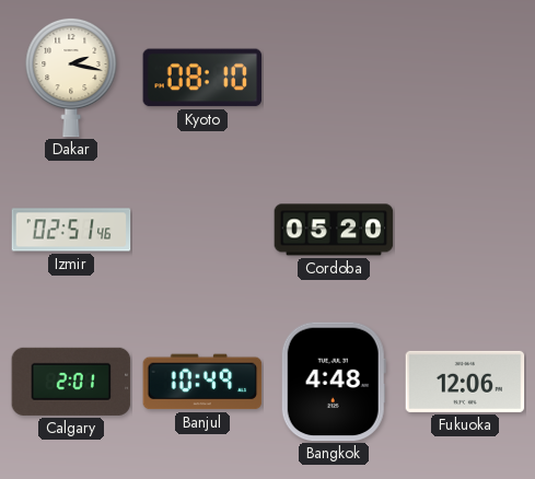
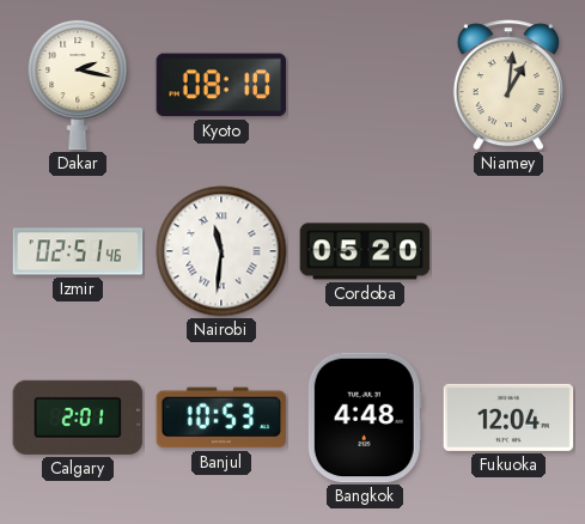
Niamey: none -> 1:01 (508, 85)
Nairobi: none -> 11:31 (221, 251)
Banjul: 10:49 -> 10:53 (221, 418)
Fukuoka: 12:06 -> 12:04 (508, 418)
